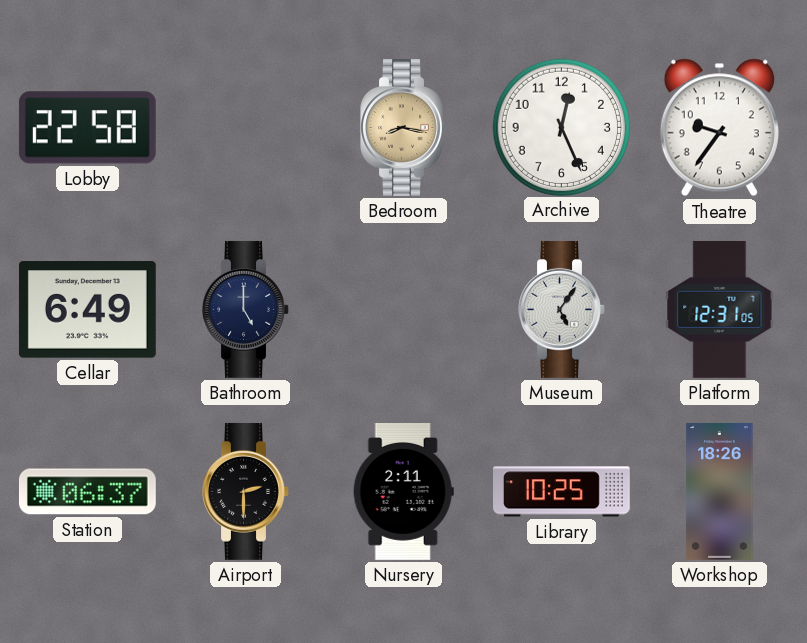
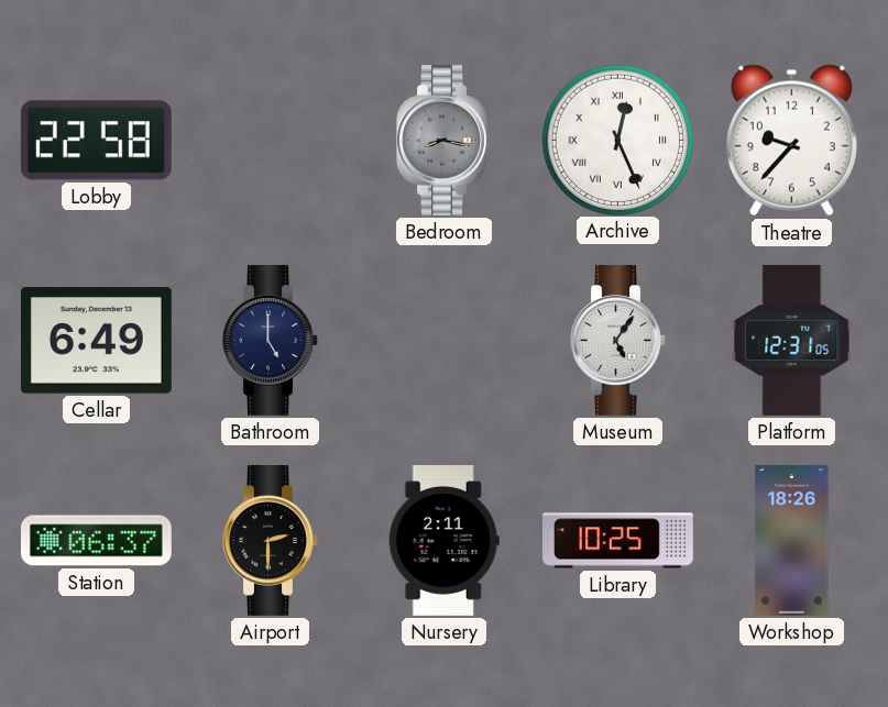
Bedroom dial: champagne -> grey (445, 140)
Archive numerals: Arabic -> Roman (617, 140)
Theatre: 9:36 -> 9:37 (791, 141)
